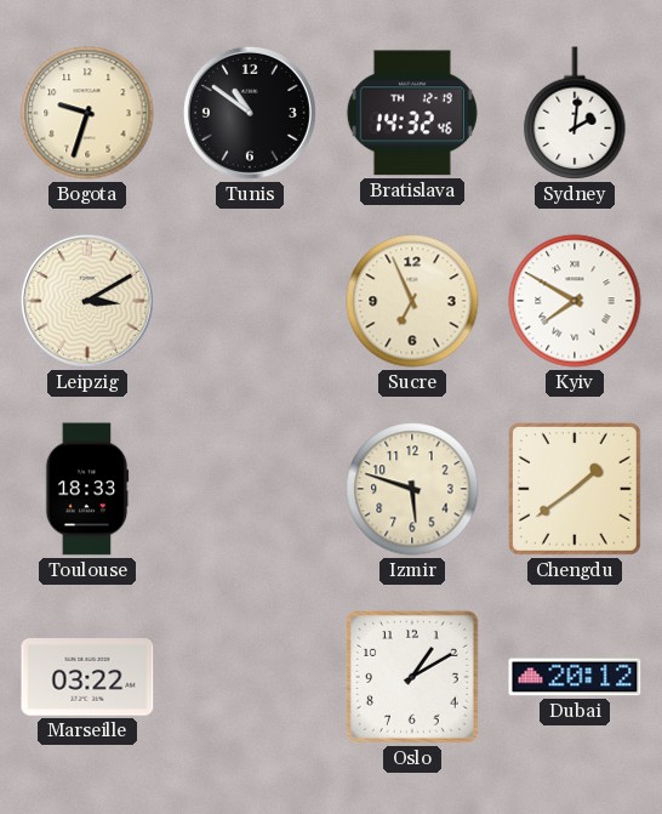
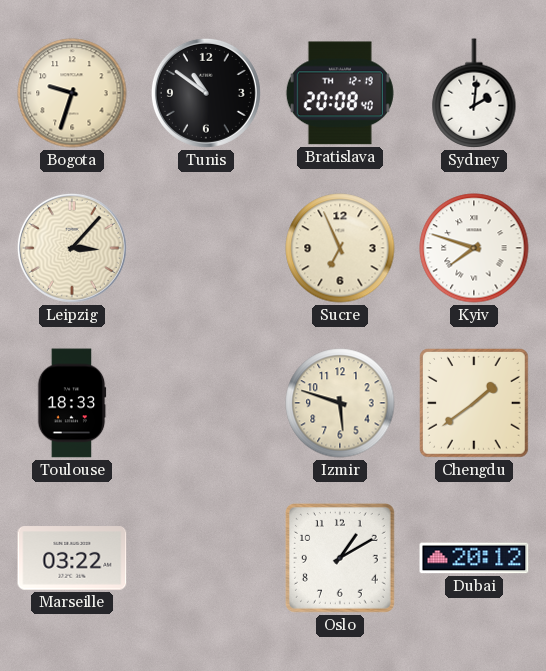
Bratislava: 14:32 -> 20:08 (340, 93)
Leipzig: 3:10 -> 3:07 (72, 248)
Kyiv: 7:50 -> 7:48 (474, 248)
